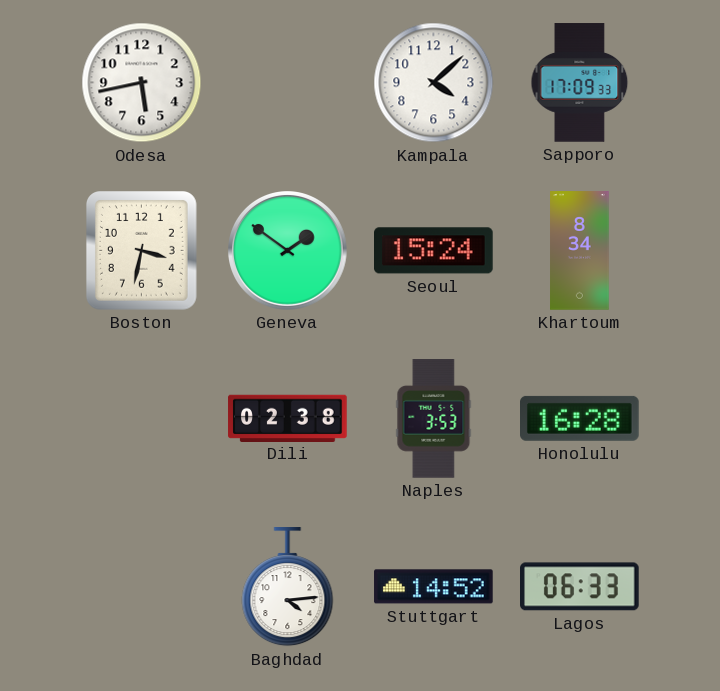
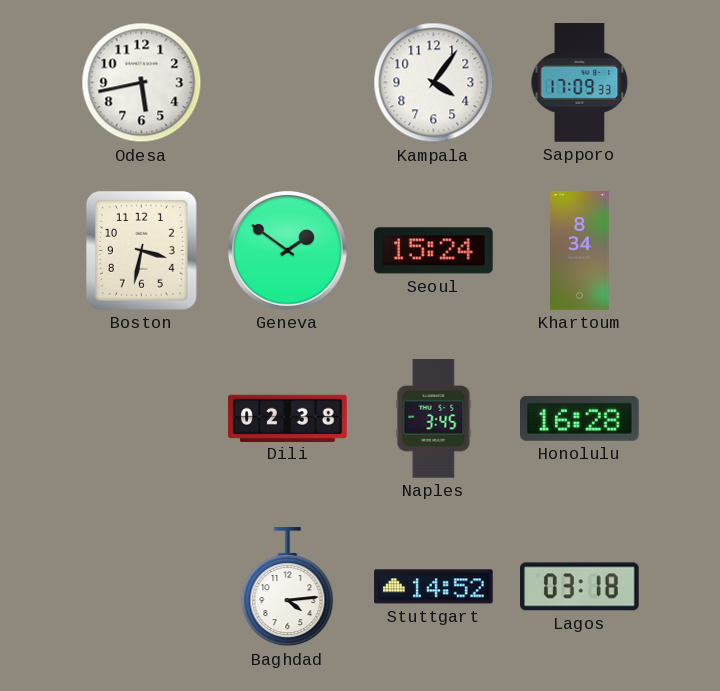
Kampala: 4:08 -> 4:06 (434, 83)
Naples: 3:53 -> 3:45 (434, 419)
Lagos: 06:33 -> 03:18 (580, 587)
